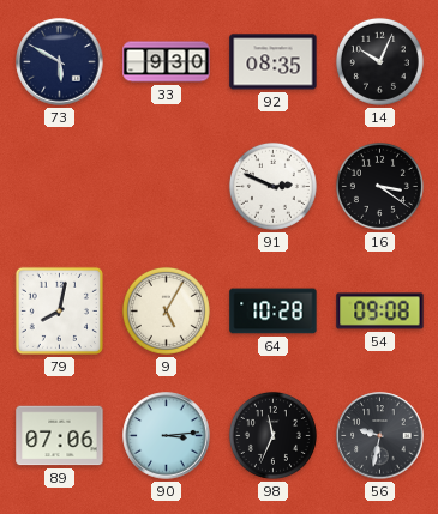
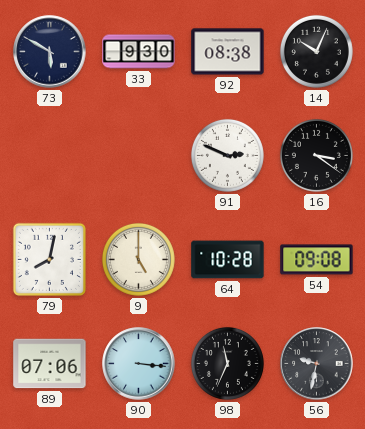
92: 08:35 -> 08:38 (228, 52)
9: 5:05 -> 5:00 (138, 259)
90: 3:14 -> 3:16 (139, 364)
